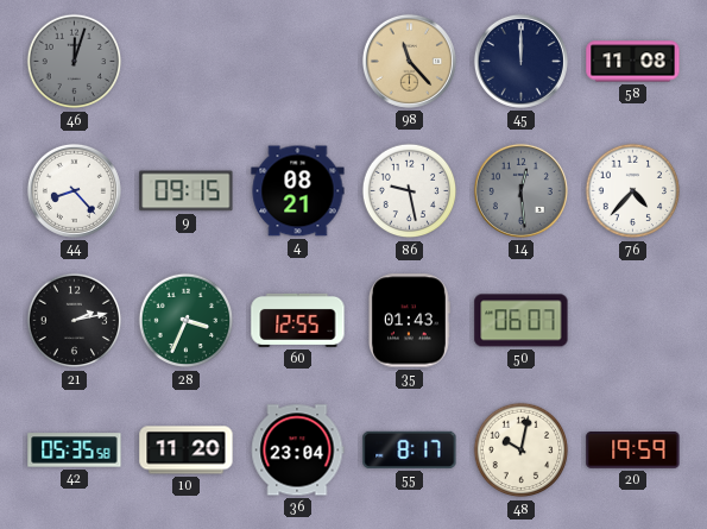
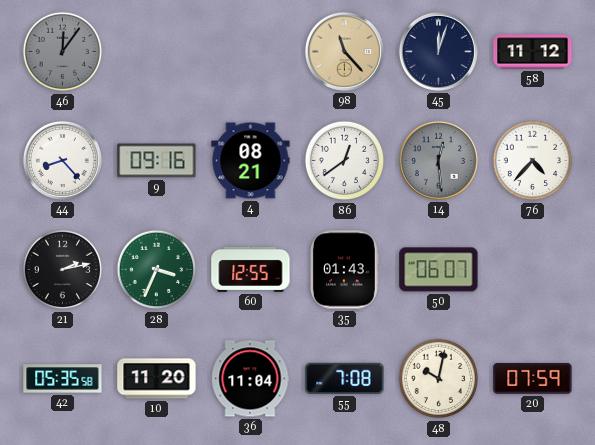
46: 12:03 -> 12:06 (63, 52)
45: 12:00 -> 12:03 (438, 51)
58: 11:08 -> 11:12 (533, 52)
9: 09:15 -> 09:16 (157, 161)
86: 9:28 -> 12:39 (345, 161)
36: 23:04 -> 11:04 (250, 379)
55: 8:17 -> 7:08 (345, 378)
20: 19:59 -> 07:59 (533, 379)
